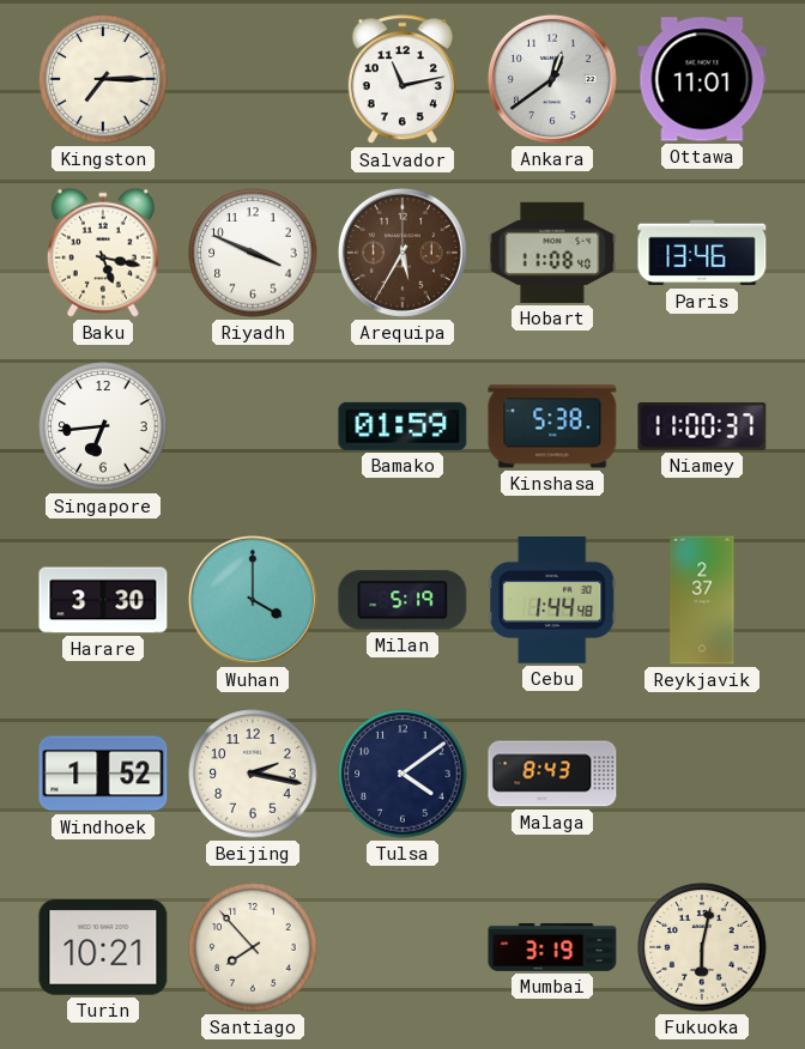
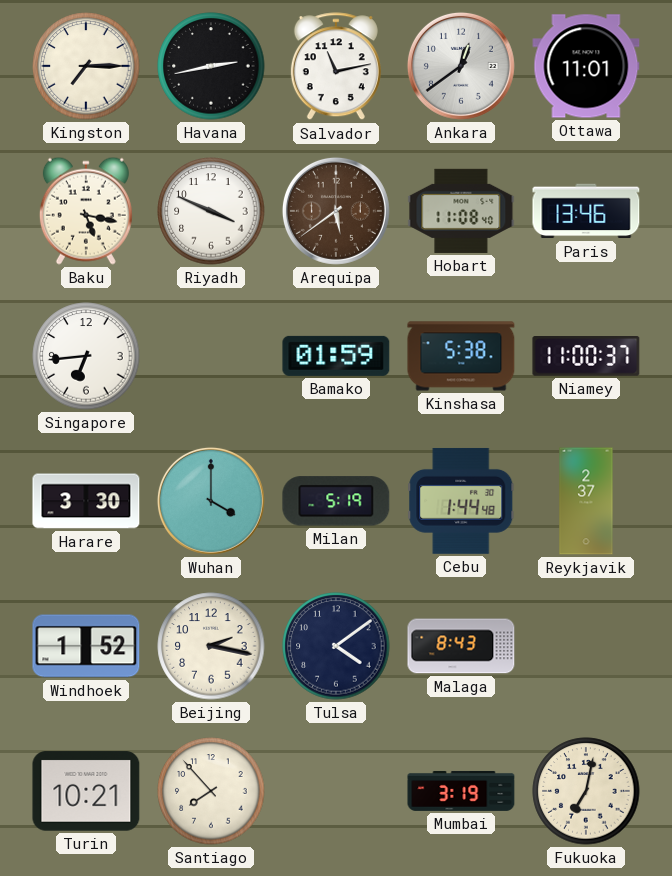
Havana: none -> 2:43 (211, 66)
Arequipa: 5:35 -> 5:39 (336, 211)
Fukuoka: 6:02 -> 7:02 (586, 791)
